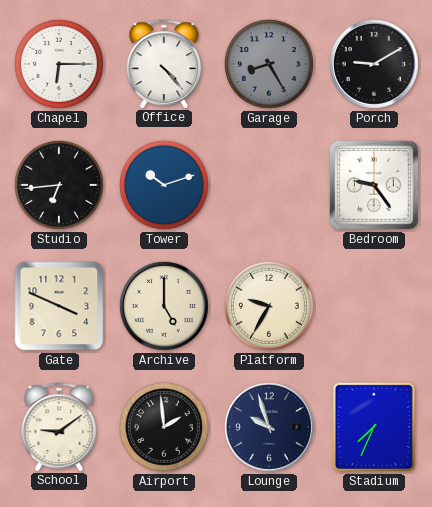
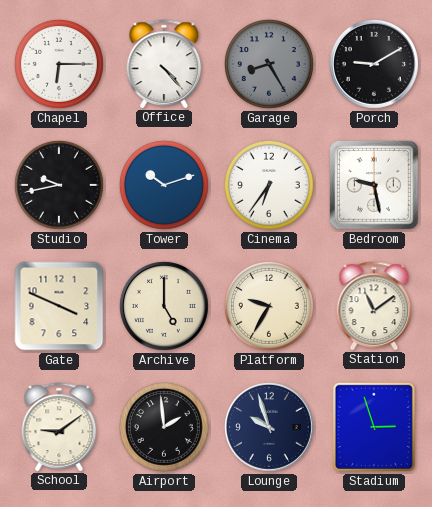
Studio: 6:44 -> 9:43 (59, 185)
Cinema: none -> 6:36 (269, 185)
Bedroom: 9:24 -> 9:28 (375, 186)
Station: none -> 11:09 (374, 306)
Stadium: 7:34 -> 2:57 (374, 427)
